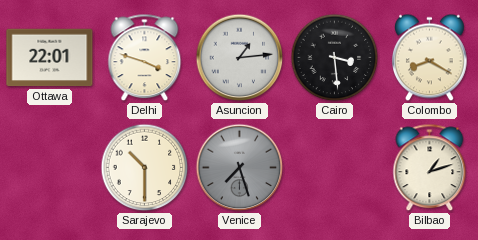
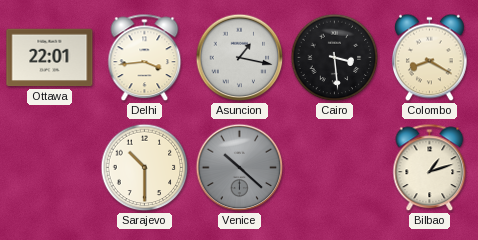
Delhi: 3:48 -> 3:44 (145, 58)
Asuncion: 1:14 -> 1:17 (240, 58)
Venice: 7:27 -> 10:22 (240, 168)
